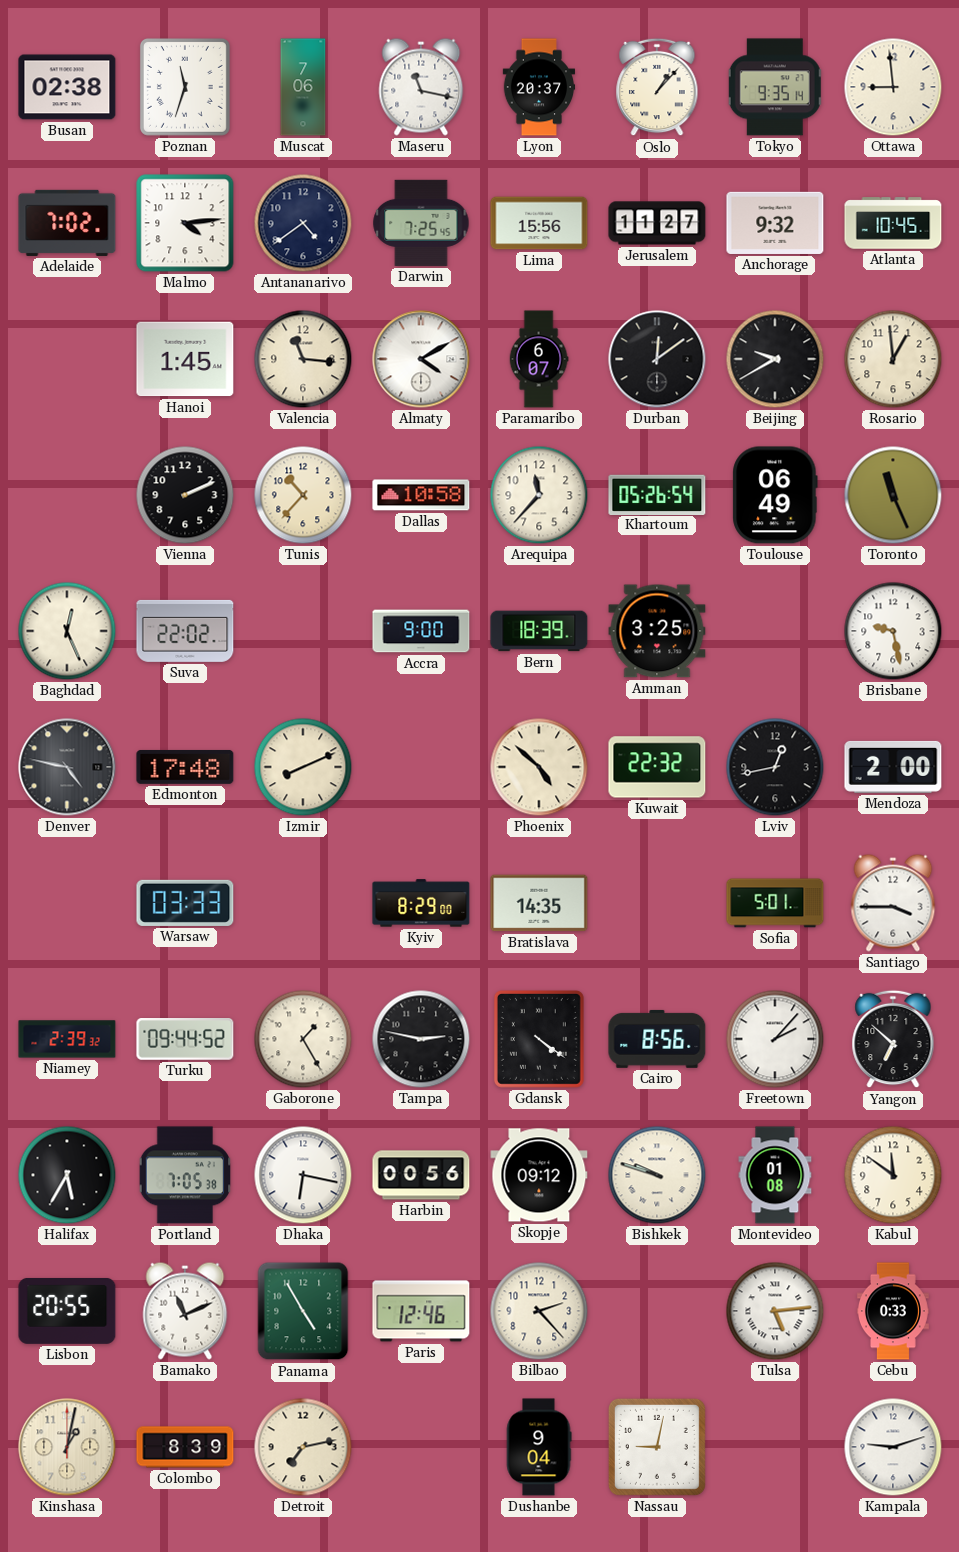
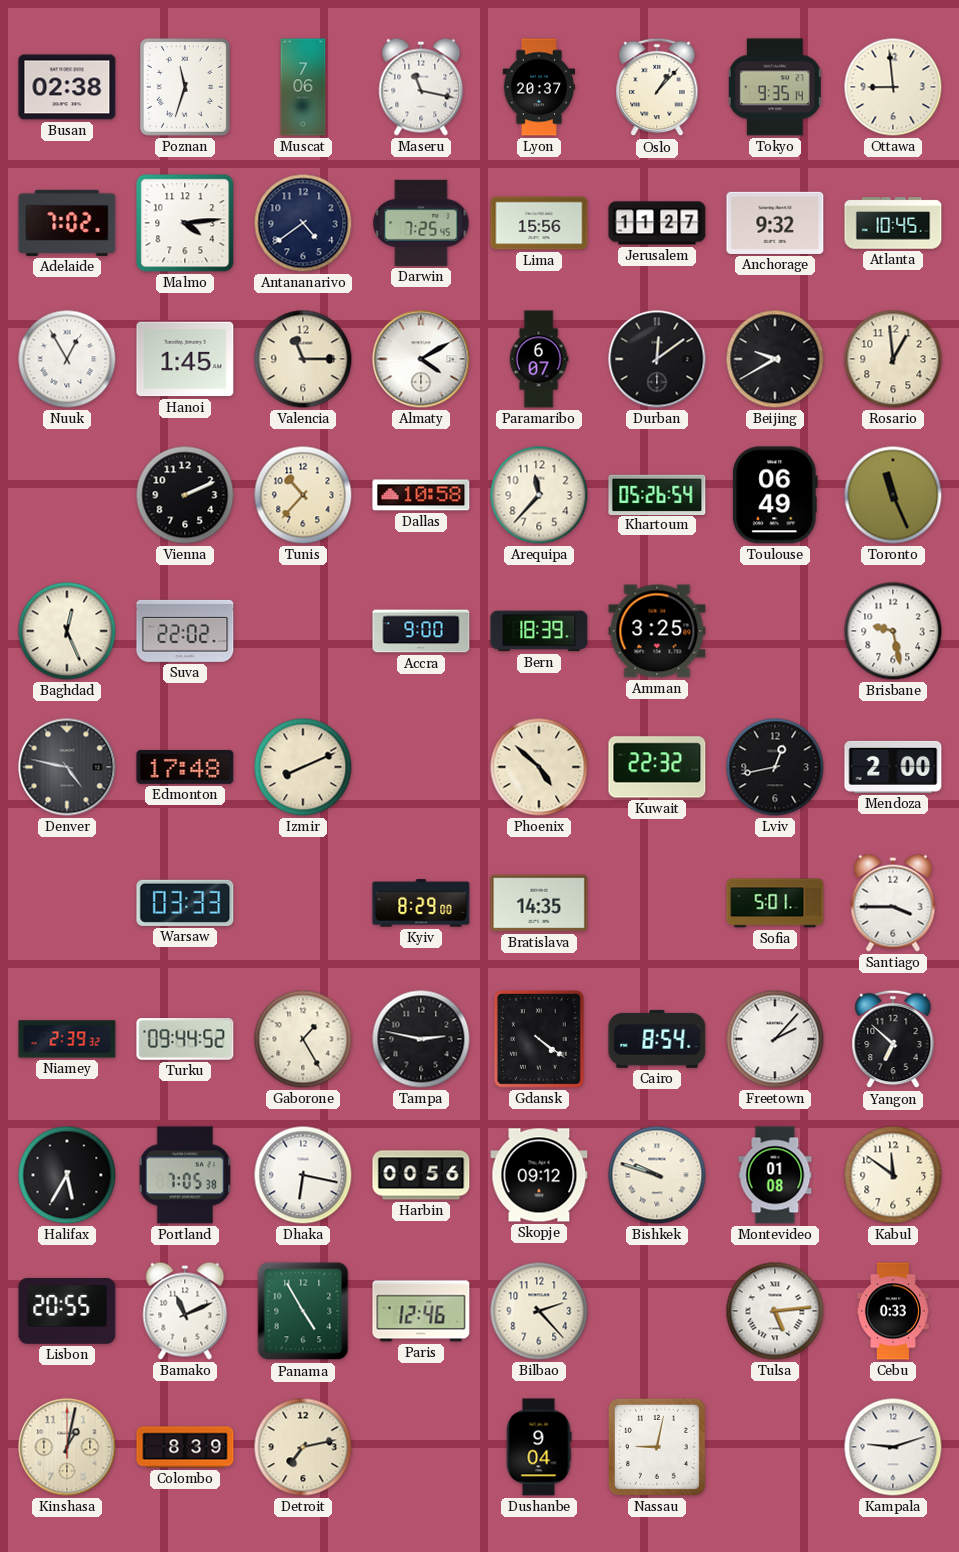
Nuuk: none -> 12:55 (67, 359)
Valencia: 11:16 -> 11:15 (303, 359)
Cairo: 8:56 -> 8:54 (657, 1039)
